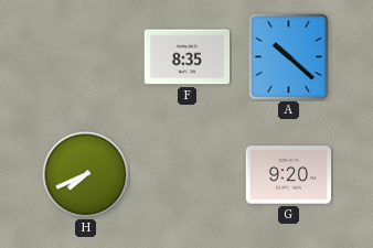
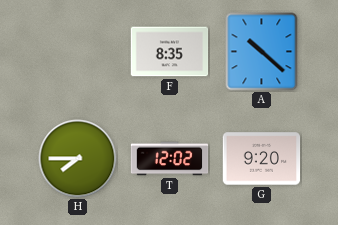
H: 7:41 -> 7:45 (78, 159)
T: none -> 12:02 (170, 159)
